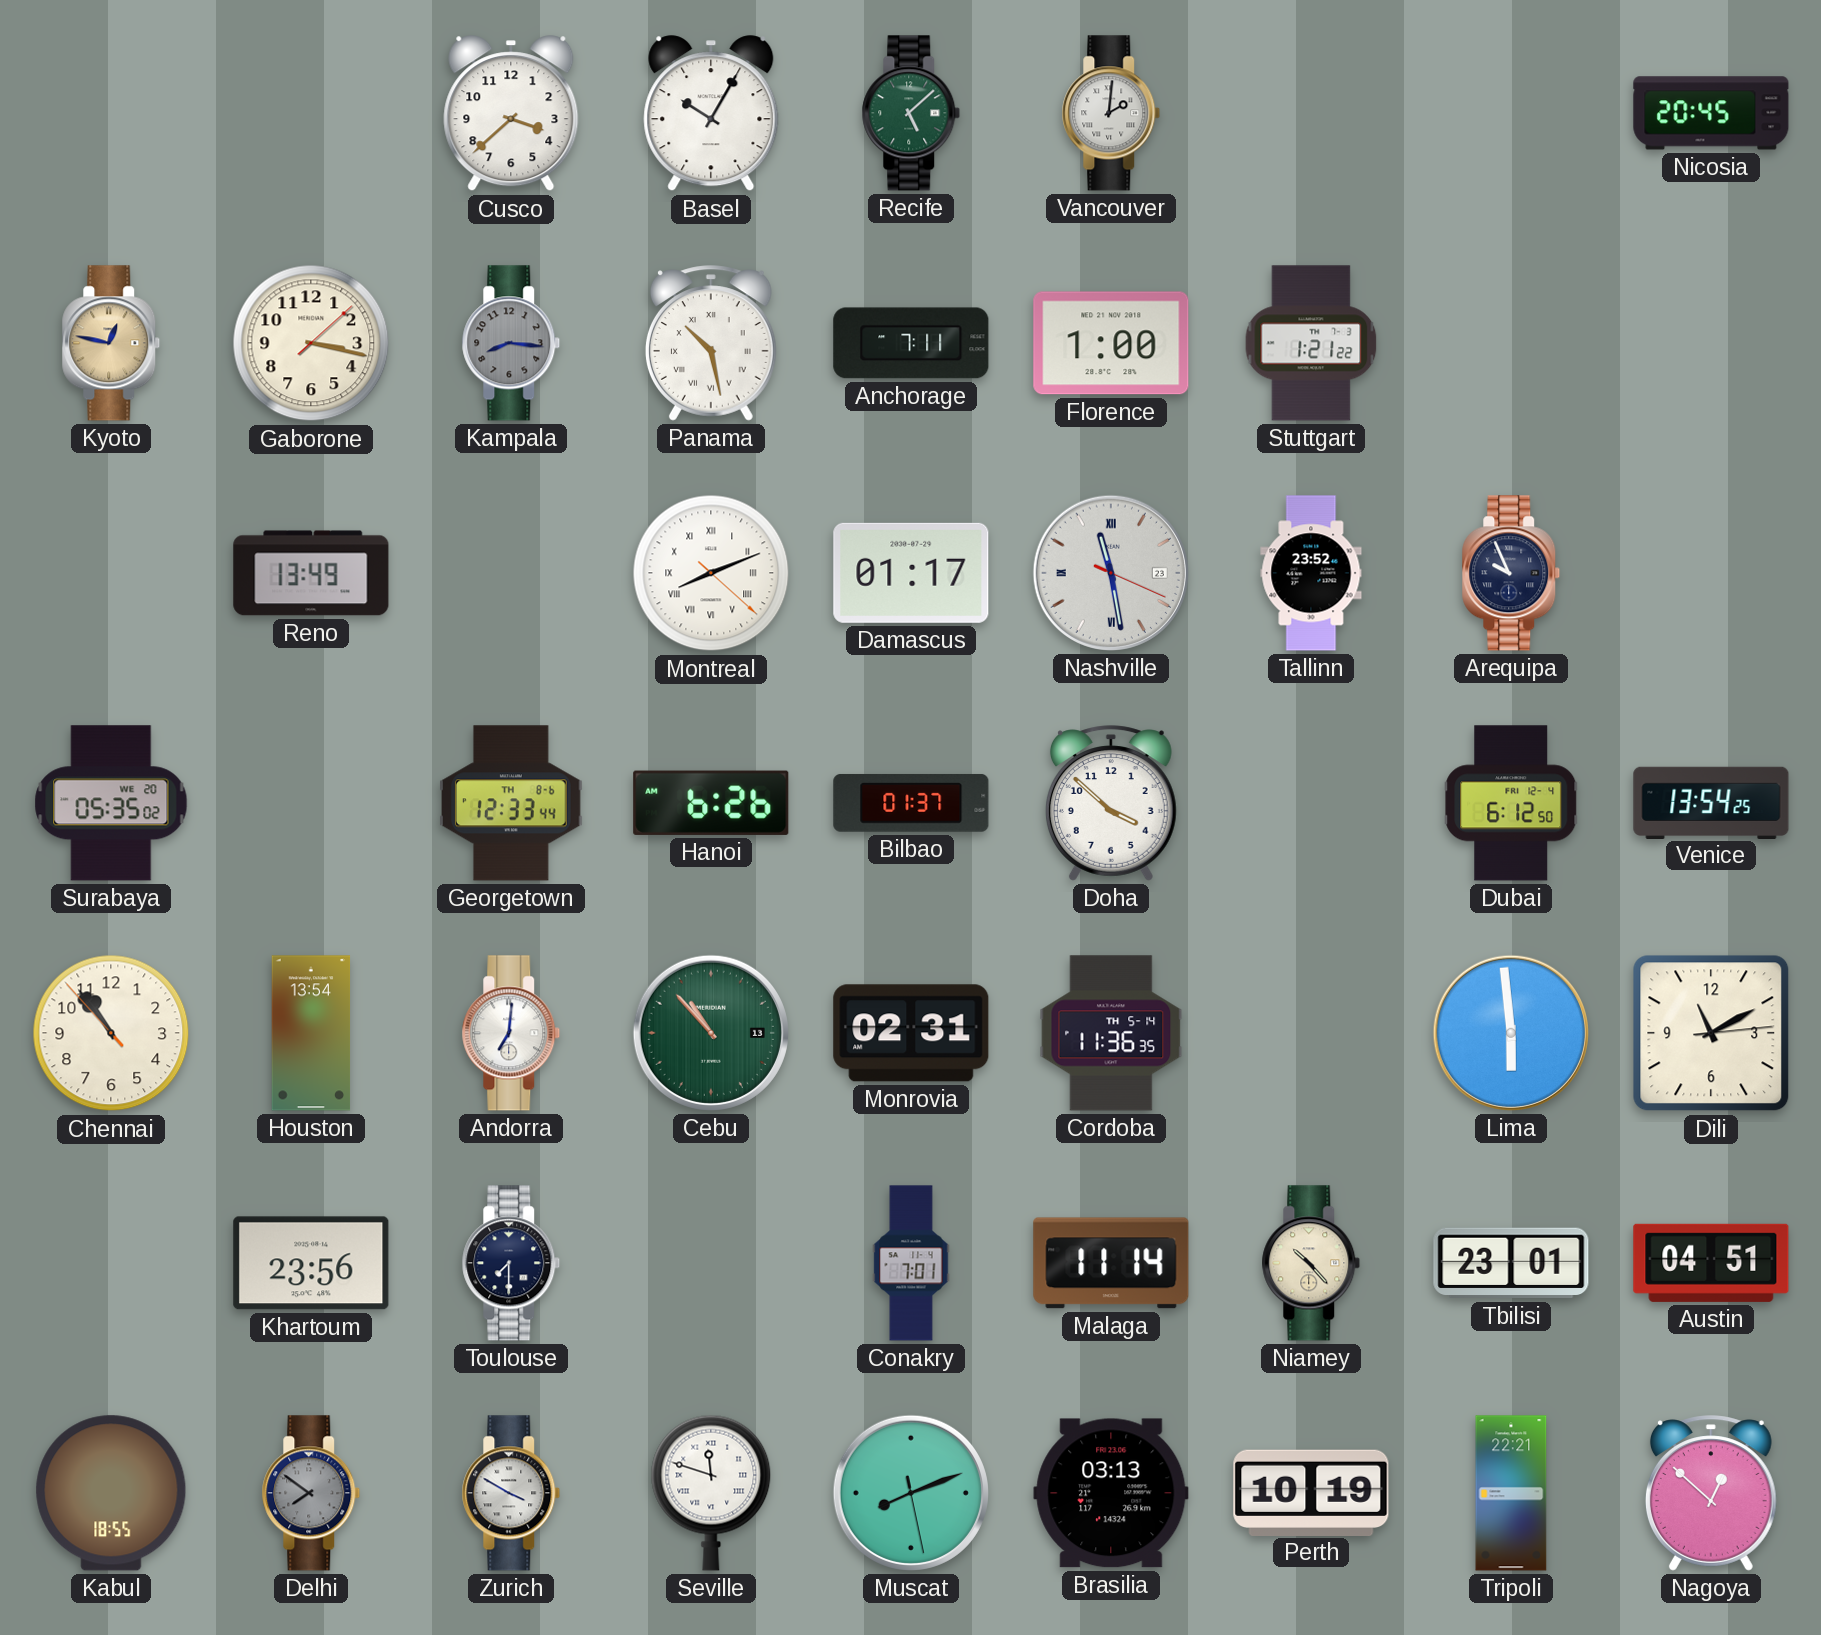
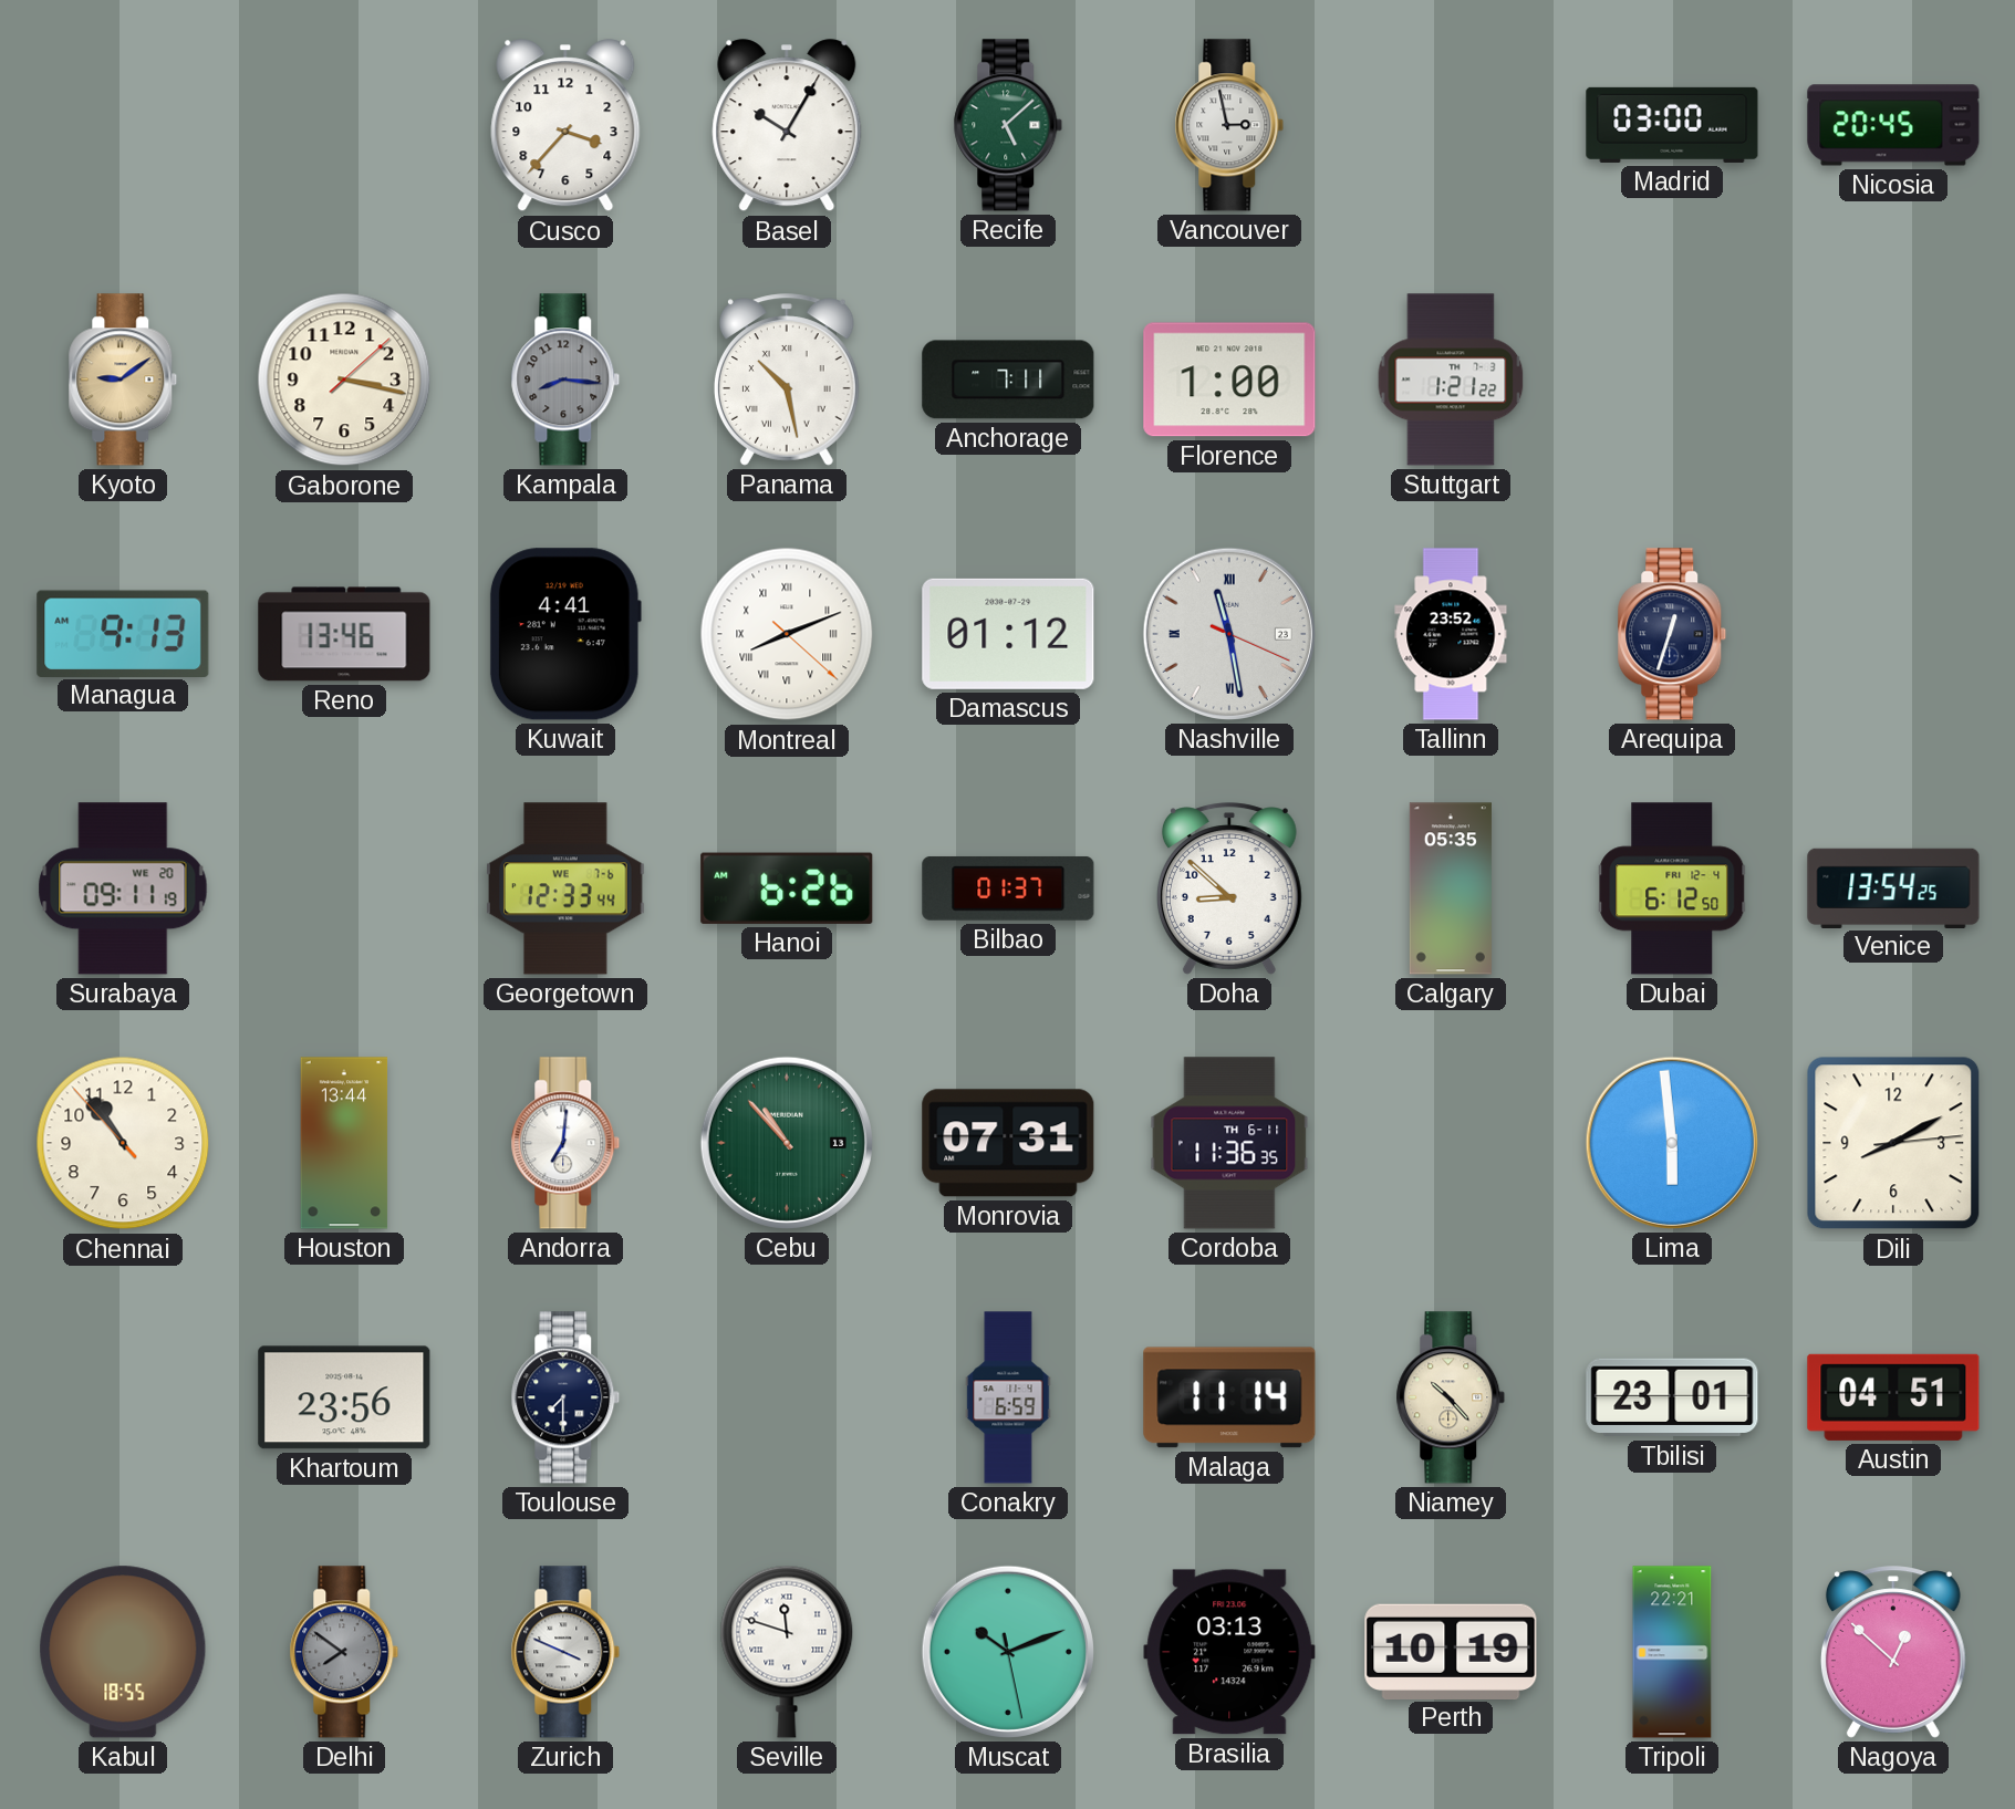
Cusco: 3:38 -> 3:37 (565, 126)
Vancouver: 2:01 -> 2:58 (1229, 125)
Madrid: none -> 03:00 (1672, 125)
Kyoto: 12:47 -> 9:09 (123, 380)
Managua: none -> 9:13 (123, 633)
Reno: 13:49 -> 13:46 (344, 634)
Kuwait: none -> 4:41 (565, 634)
Damascus: 01:17 -> 01:12 (1008, 634)
Arequipa: 9:56 -> 12:33 (1672, 634)
Surabaya: 05:35 -> 09:11 (123, 888)
Georgetown date: TH 8-6 -> WE 7-6 (565, 888)
Doha: 3:52 -> 8:52 (1229, 888)
Calgary: none -> 05:35 (1451, 888)
Houston: 13:54 -> 13:44 (344, 1143)
Monrovia: 02:31 -> 07:31 (1008, 1143)
Cordoba date: TH 5-14 -> TH 6-11 (1229, 1143)
Dili: 11:10 -> 8:10 (1893, 1143)
Conakry: 7:01 -> 6:59 (1008, 1397)
Zurich: 3:50 -> 3:49 (565, 1652)
Muscat: 8:11 -> 10:11 (1008, 1652)
